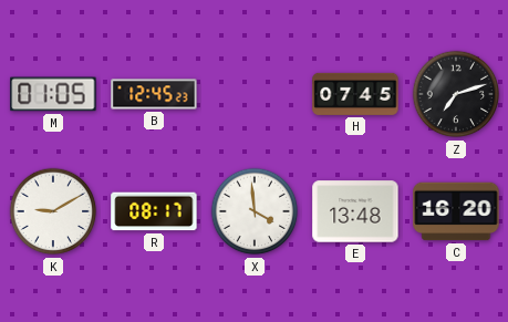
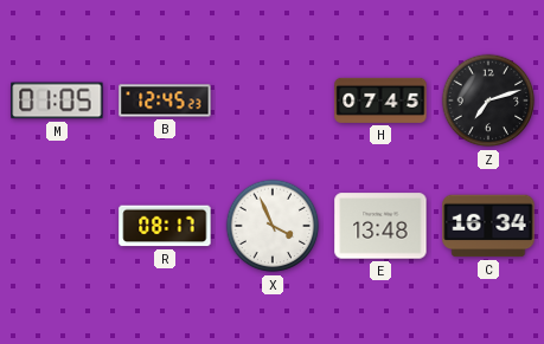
K: 9:10 -> none (53, 211)
X: 3:59 -> 3:56 (273, 226)
C: 16:20 -> 16:34 (488, 226)
